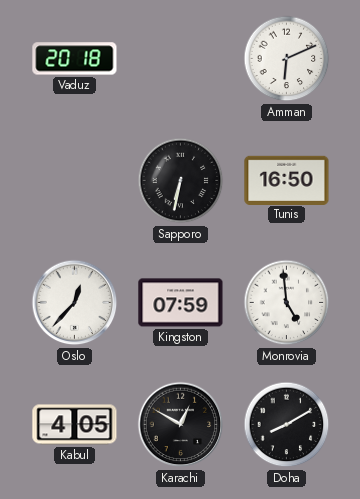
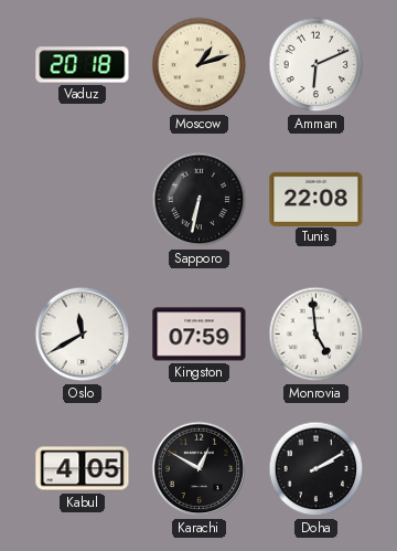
Moscow: none -> 1:12 (200, 65)
Tunis: 16:50 -> 22:08 (316, 199)
Oslo: 12:37 -> 11:40 (83, 335)
Doha: 8:10 -> 2:10 (316, 469)
